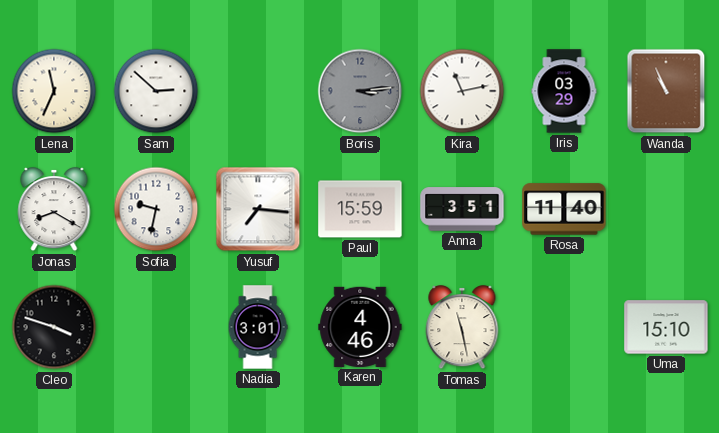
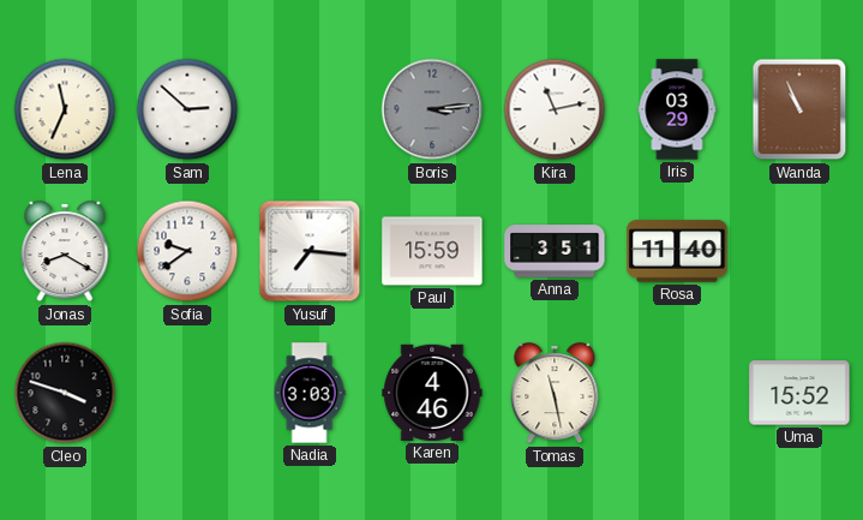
Sofia: 9:32 -> 9:39 (187, 251)
Nadia: 3:01 -> 3:03 (310, 393)
Uma: 15:10 -> 15:52 (799, 393)
